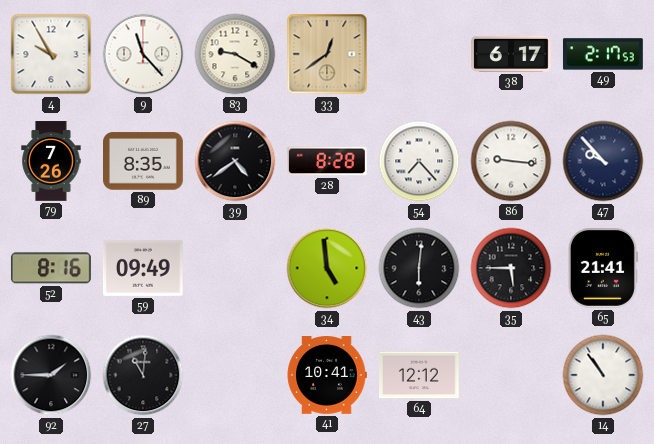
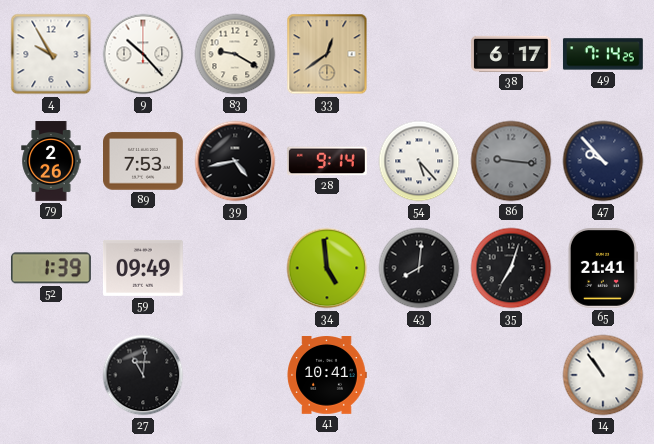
9: 11:23 -> 10:23 (143, 54)
49: 2:17 -> 7:14 (603, 54)
79: 7:26 -> 2:26 (51, 161)
89: 8:35 -> 7:53 (144, 161)
39: 4:39 -> 4:43 (235, 161)
28: 8:28 -> 9:14 (328, 161)
54: 7:23 -> 5:23 (419, 161)
86 dial: white -> grey (511, 161)
52: 8:16 -> 1:39 (51, 268)
43: 6:01 -> 8:01 (419, 268)
35: 5:45 -> 7:03 (511, 268)
92: 1:45 -> none (51, 375)
64: 12:12 -> none (420, 375)
